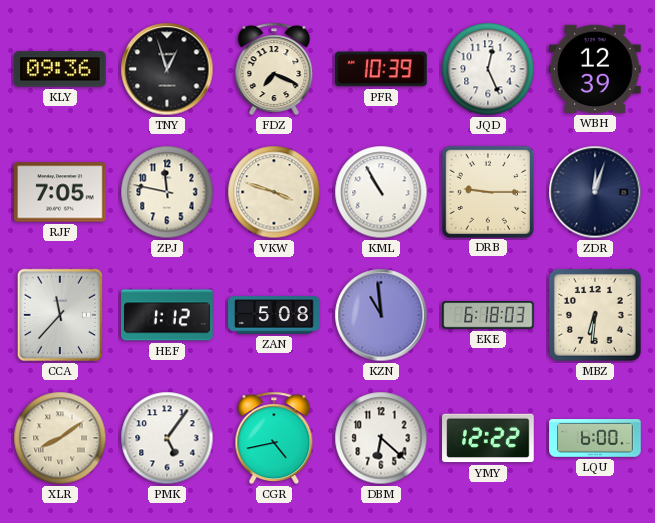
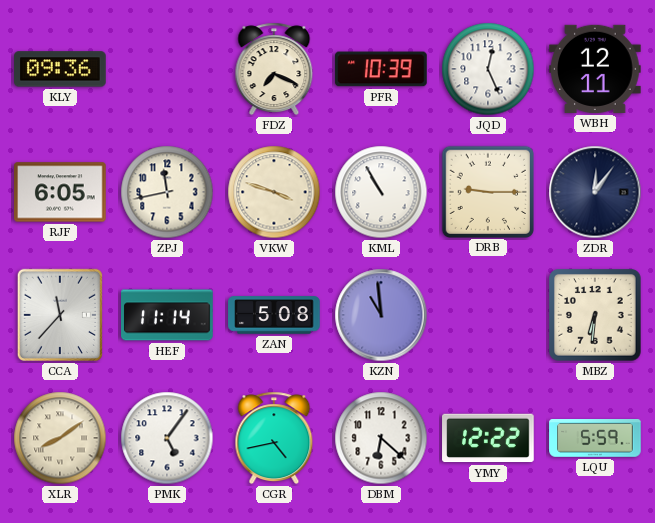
TNY: 12:57 -> none (167, 69)
WBH: 12:39 -> 12:11 (595, 69)
RJF: 7:05 -> 6:05 (60, 192)
ZPJ: 11:47 -> 11:43 (167, 192)
ZDR: 12:03 -> 12:06 (595, 192)
HEF: 1:12 -> 11:14 (167, 315)
EKE: 6:18 -> none (488, 315)
LQU: 6:00 -> 5:59 (595, 438)
